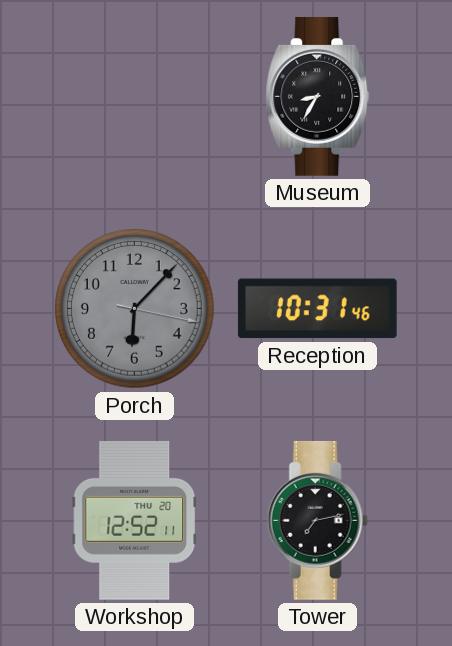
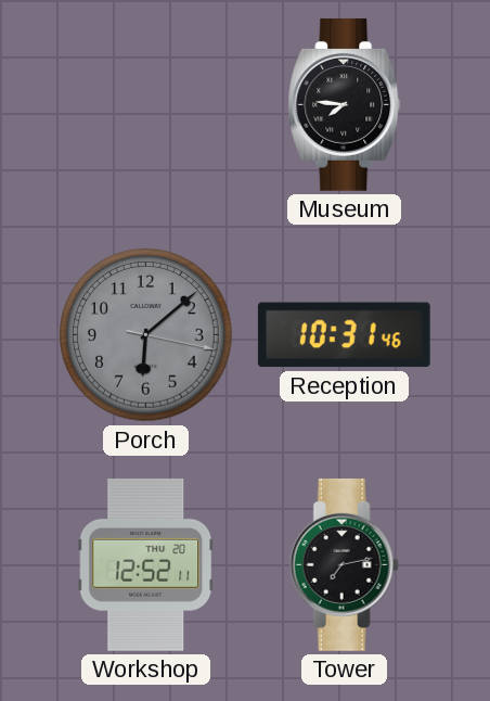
Museum: 8:35 -> 7:46 (345, 104)
Porch: 6:07 -> 6:08 (146, 335)
